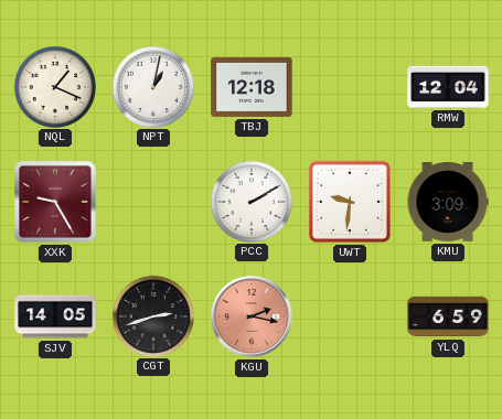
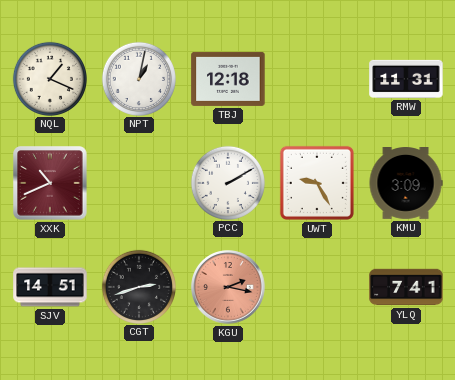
RMW: 12:04 -> 11:31 (406, 79)
XXK: 9:25 -> 10:41 (50, 183)
UWT: 9:31 -> 9:25 (317, 183)
SJV: 14:05 -> 14:51 (50, 287)
YLQ: 6:59 -> 7:41 (406, 287)
